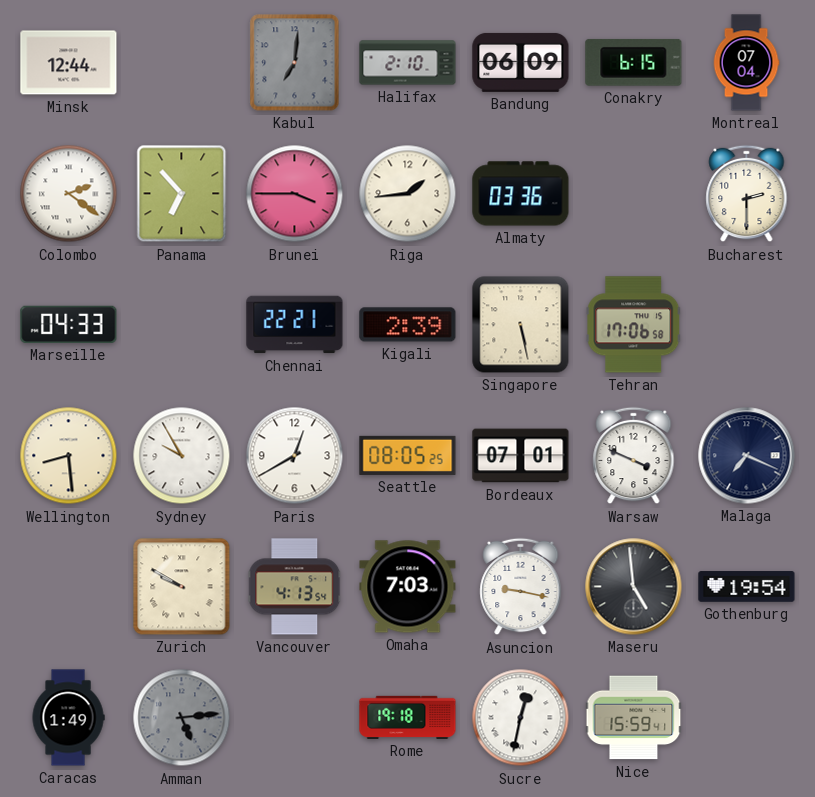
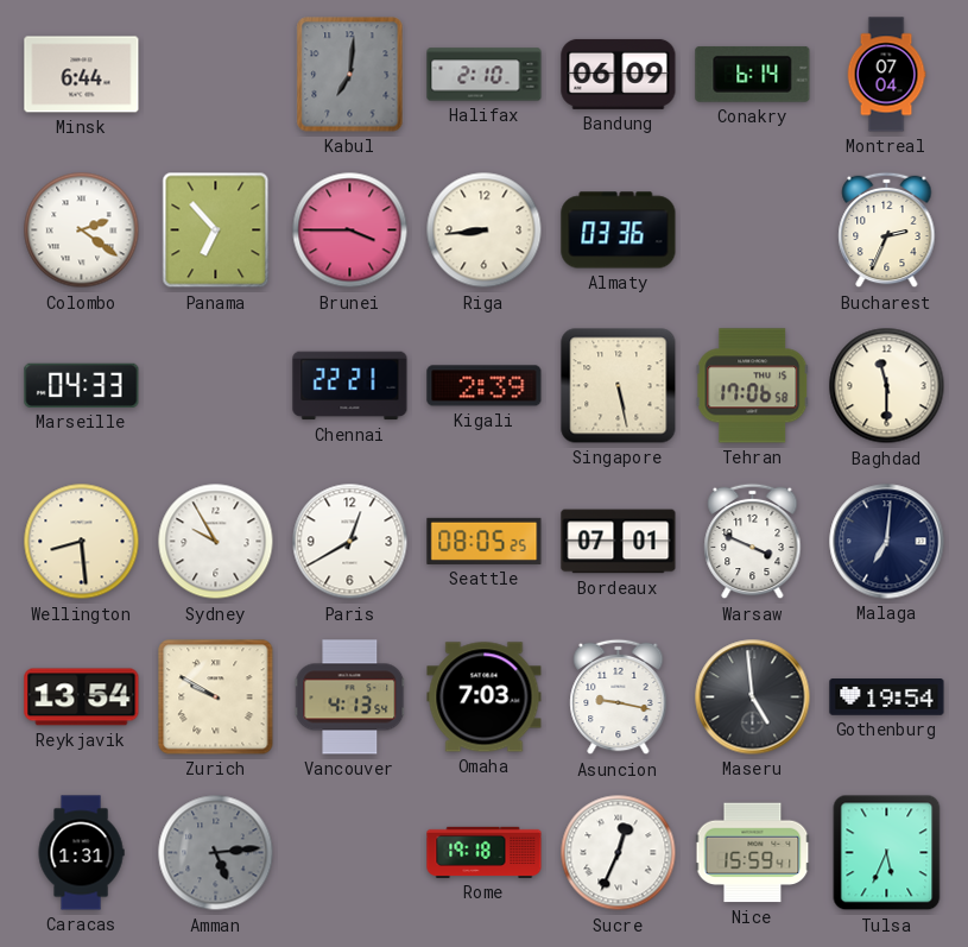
Minsk: 12:44 -> 6:44 (82, 75)
Conakry: 6:15 -> 6:14 (753, 74)
Riga: 1:44 -> 8:44 (485, 231)
Bucharest: 2:30 -> 2:34 (887, 231)
Baghdad: none -> 11:30 (887, 386)
Malaga: 7:19 -> 7:01 (887, 542)
Reykjavik: none -> 13:54 (82, 697)
Caracas: 1:49 -> 1:31 (81, 853)
Sucre: 12:32 -> 12:34 (619, 853)
Tulsa: none -> 5:34 (887, 853)
